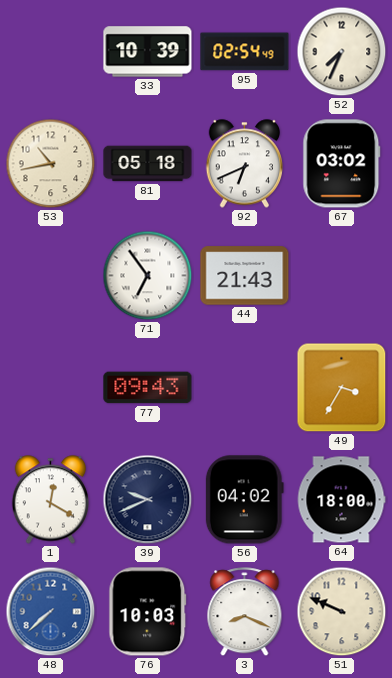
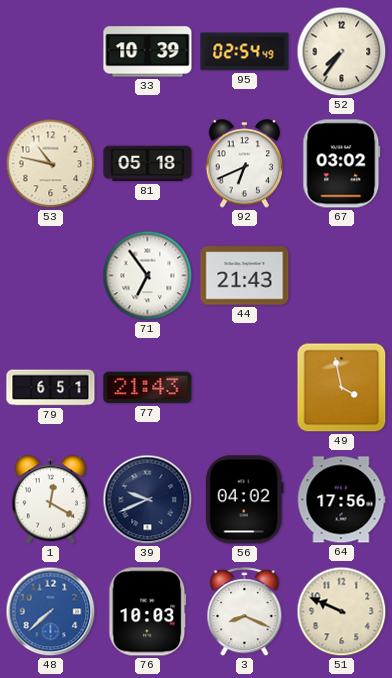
52: 7:34 -> 7:36 (342, 52)
53: 10:43 -> 10:47 (51, 164)
79: none -> 6:51 (51, 388)
77: 09:43 -> 21:43 (148, 388)
49: 3:35 -> 3:58 (342, 388)
64: 18:00 -> 17:56 (341, 500)
